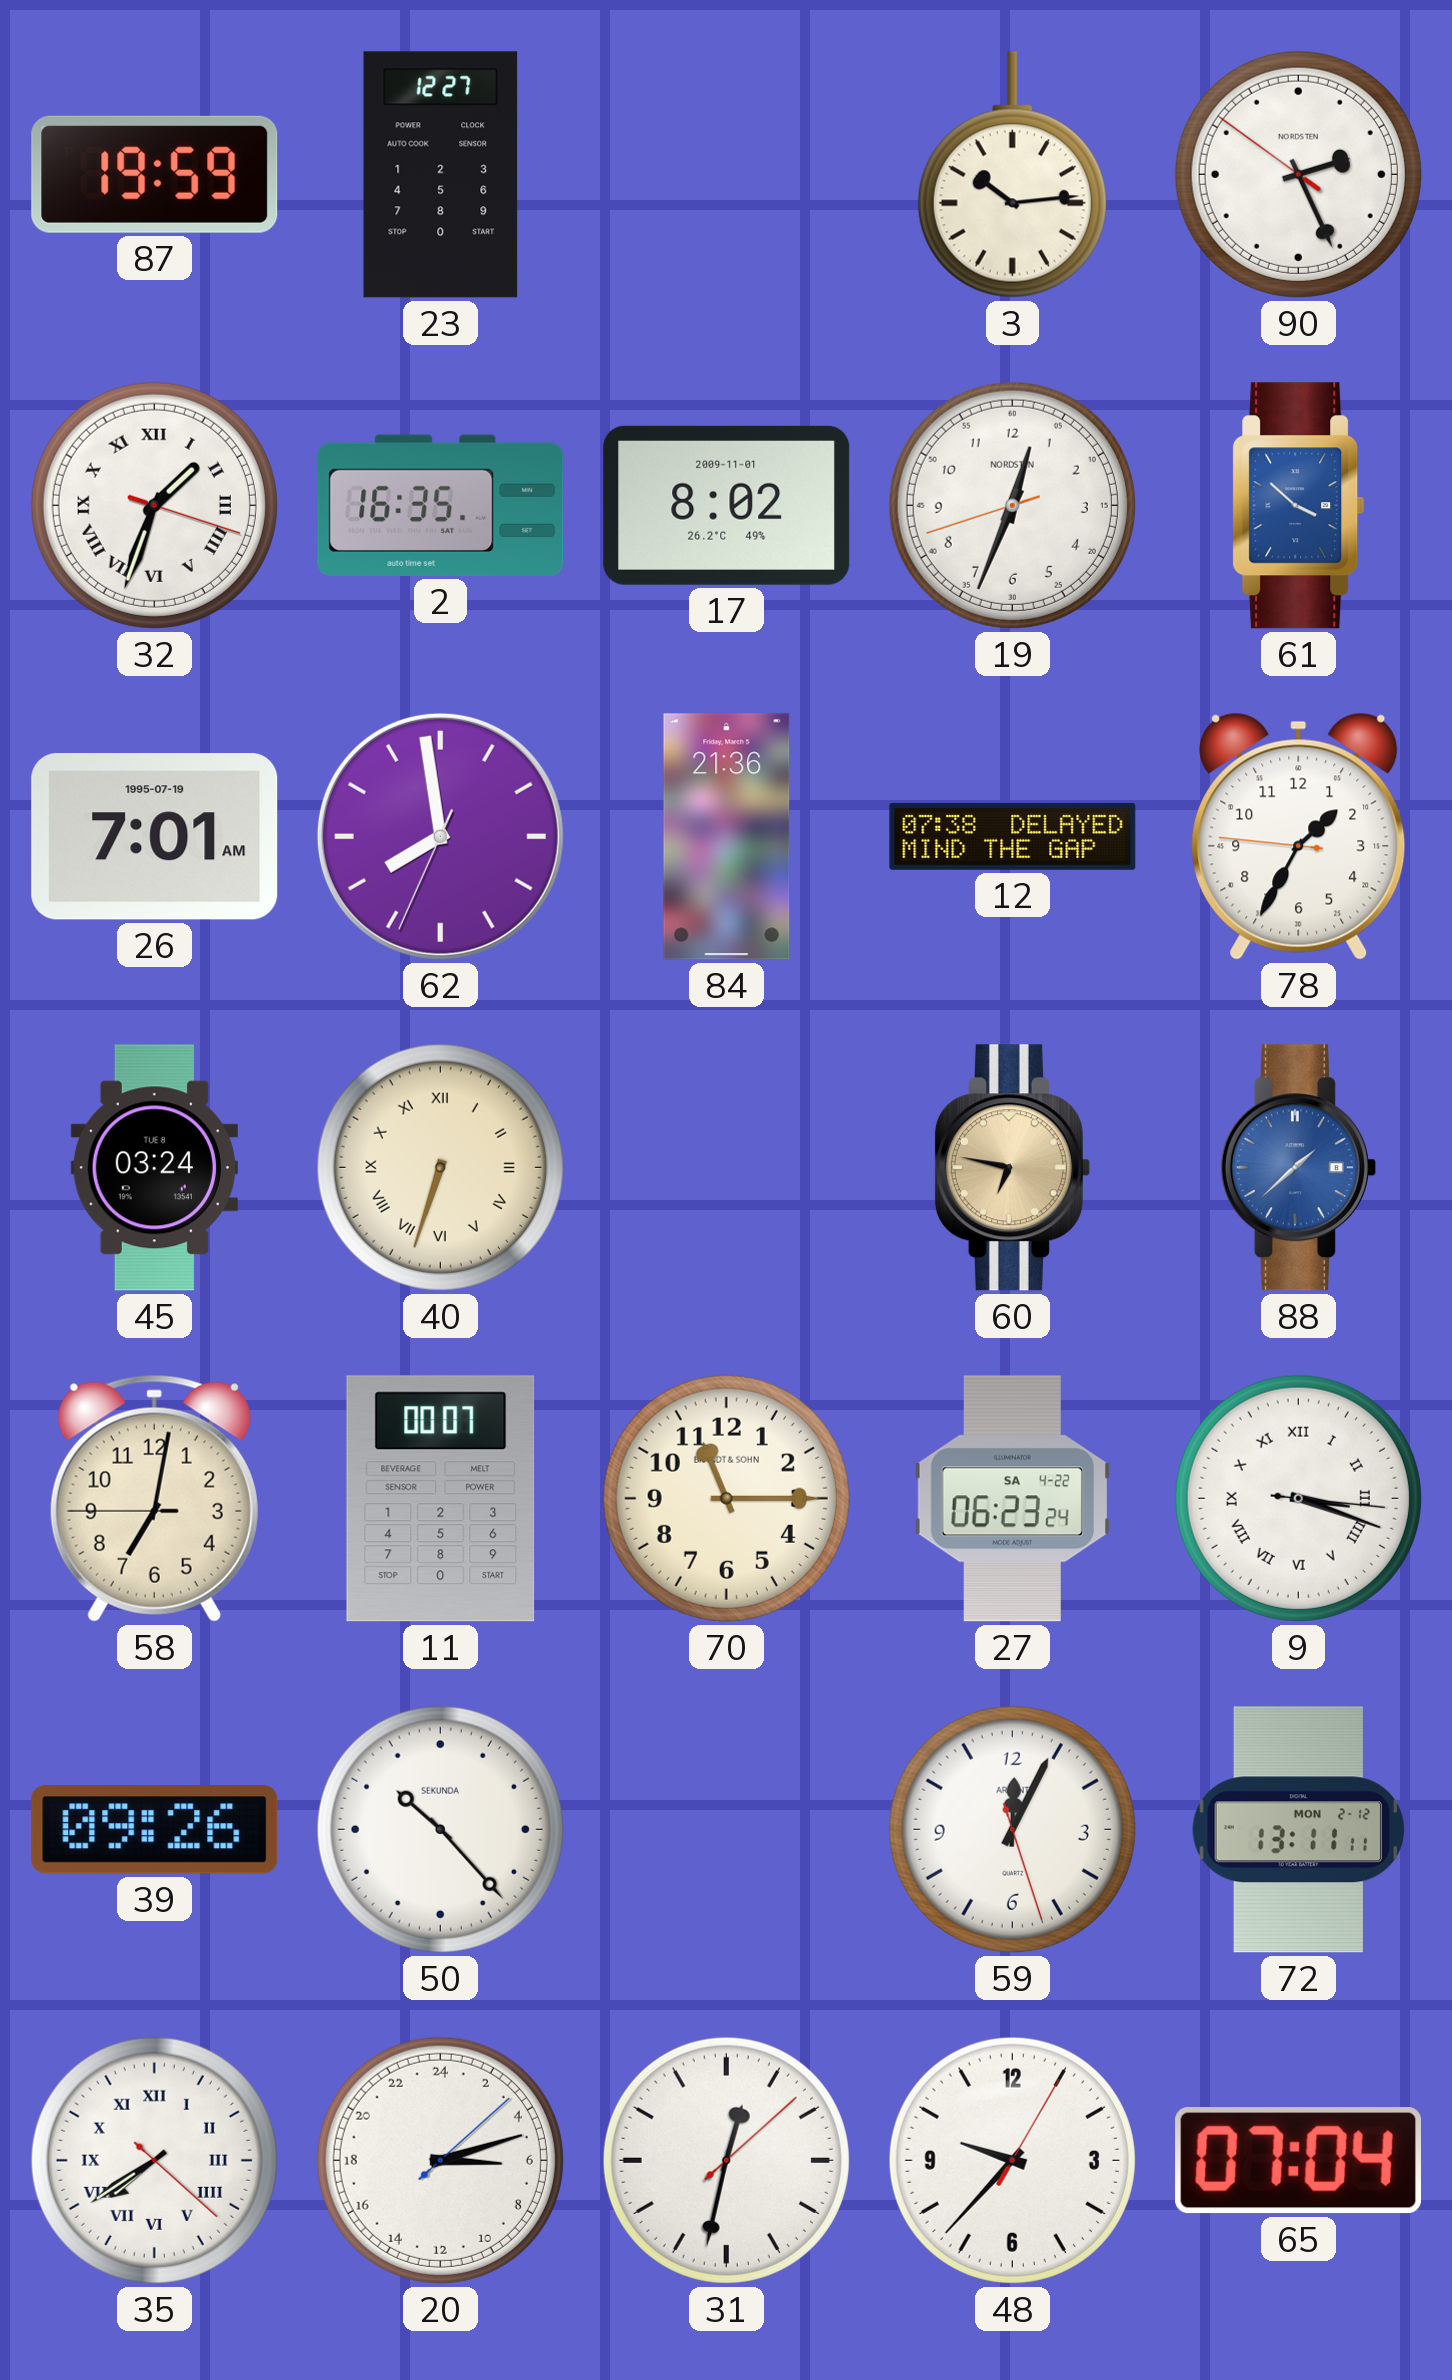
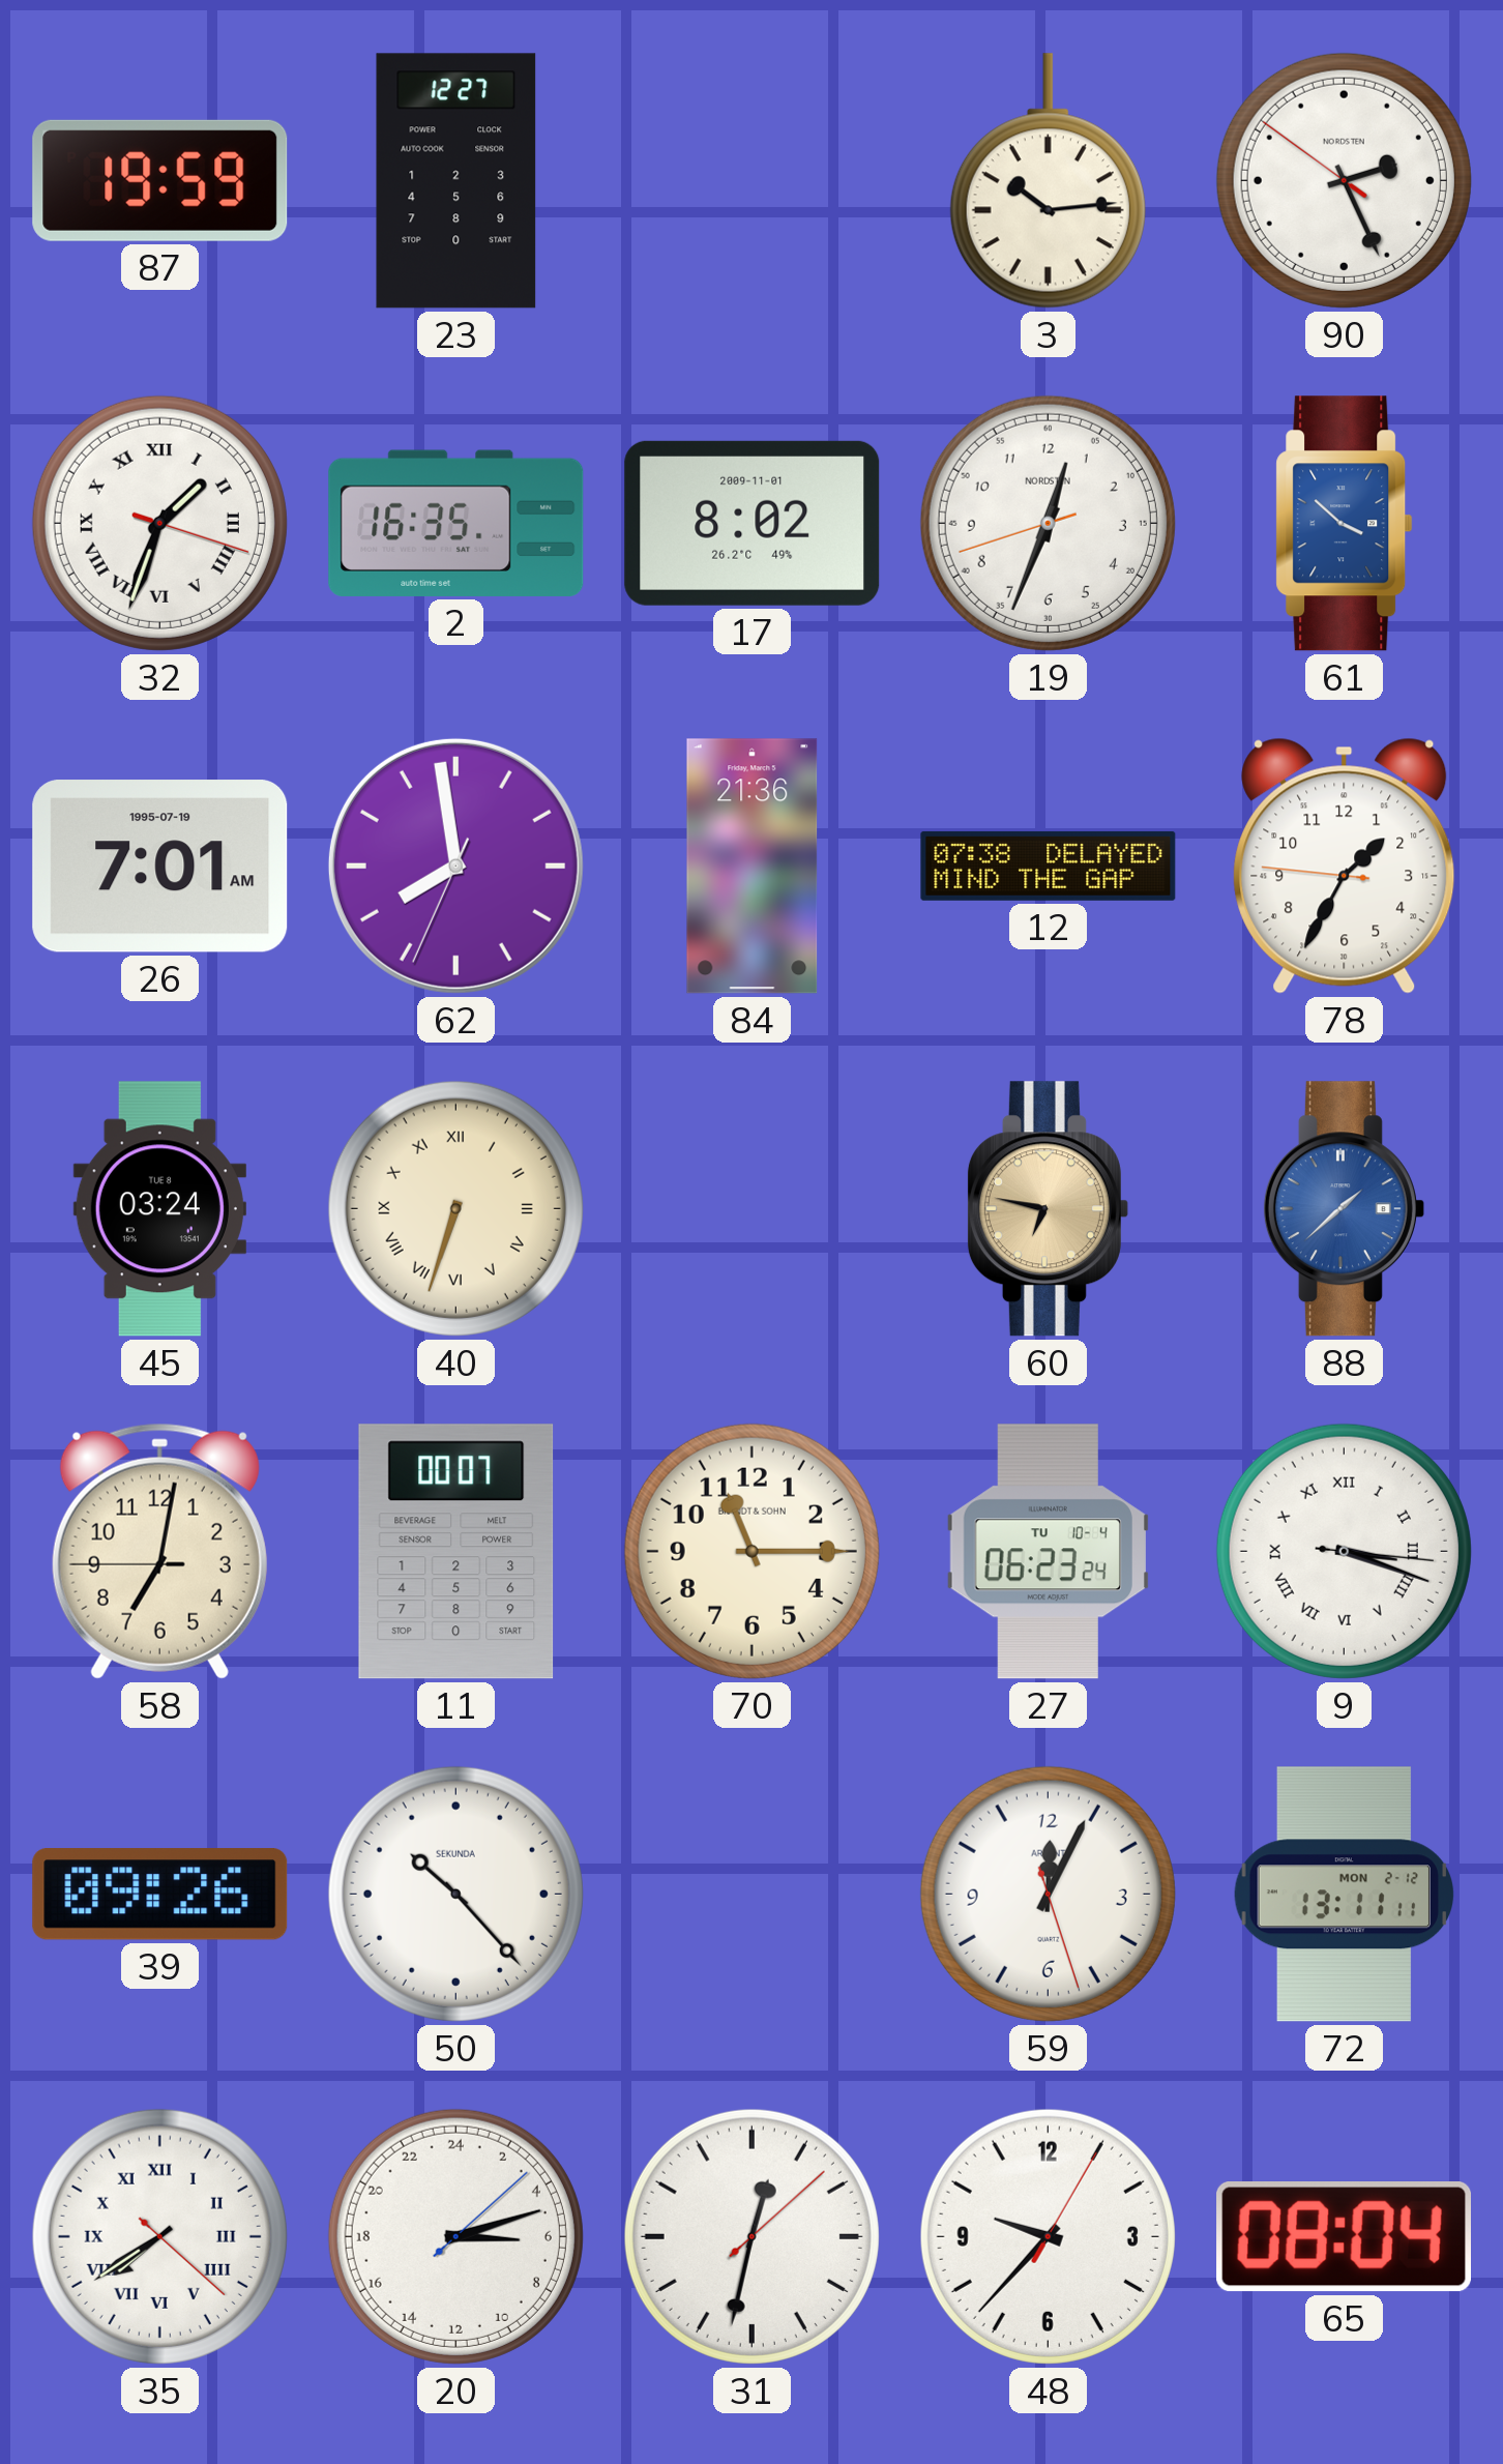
27 date: SA 4-22 -> TU 10-4 (1048, 1552)
65: 07:04 -> 08:04 (1344, 2237)
